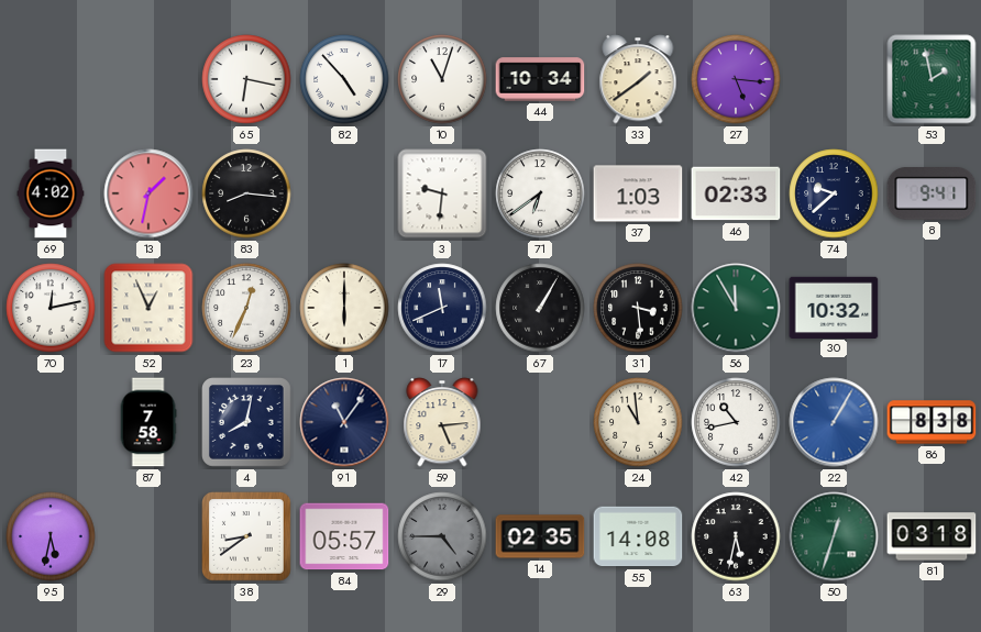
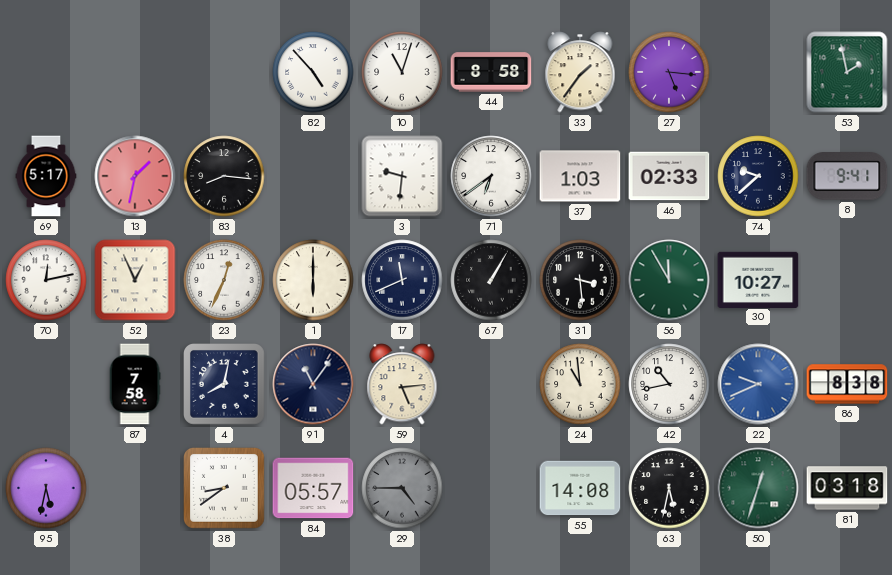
65: 6:17 -> none (246, 79)
44: 10:34 -> 8:58 (491, 72)
33: 1:39 -> 1:36 (580, 72)
69: 4:02 -> 5:17 (46, 176)
30: 10:32 -> 10:27 (758, 279)
22: 1:05 -> 9:41 (758, 384)
14: 02:35 -> none (540, 536)
